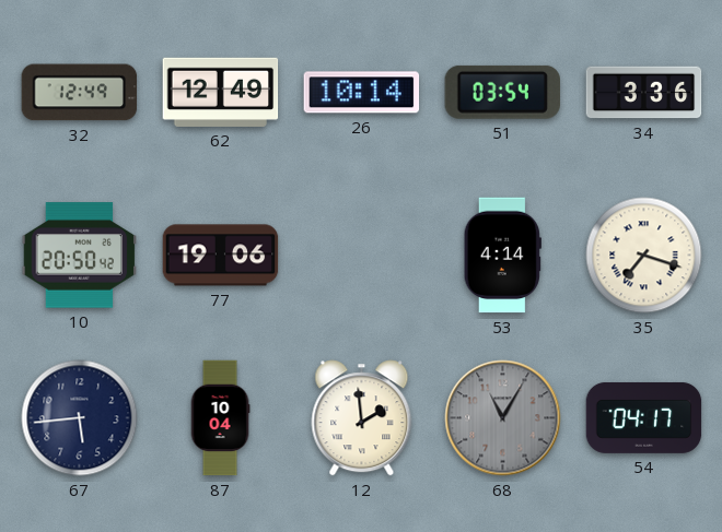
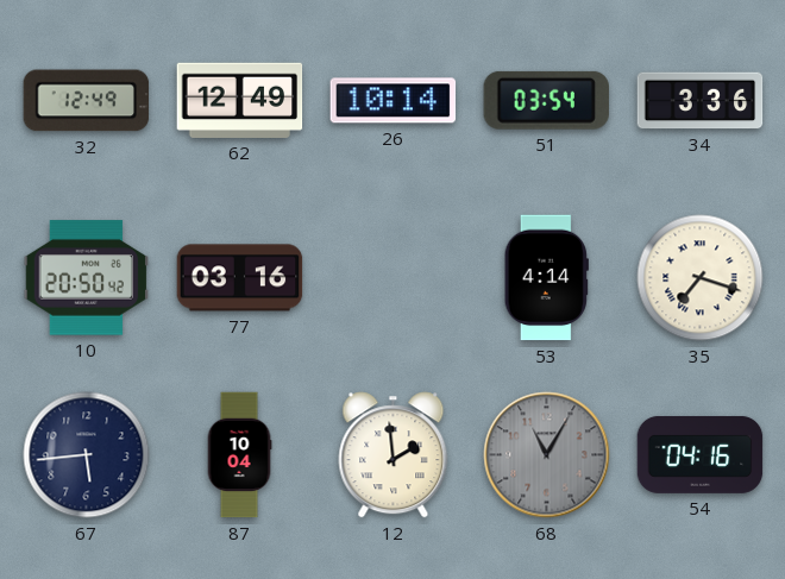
77: 19:06 -> 03:16 (240, 278)
54: 04:17 -> 04:16 (701, 454)
